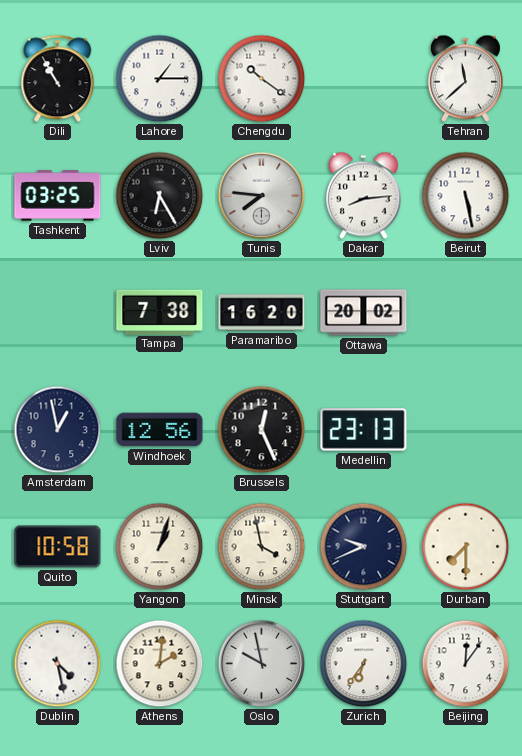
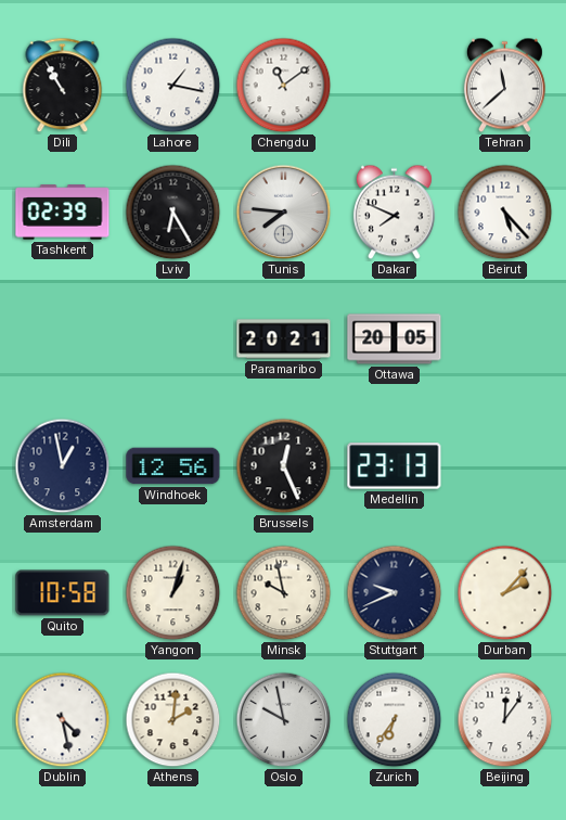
Lahore: 1:15 -> 1:17 (173, 86)
Chengdu: 10:21 -> 11:09 (284, 86)
Tashkent: 03:25 -> 02:39 (63, 213)
Dakar: 8:14 -> 7:49 (394, 213)
Beirut: 5:28 -> 5:23 (505, 213)
Tampa: 7:38 -> none (160, 312)
Paramaribo: 16:20 -> 20:21 (284, 339)
Ottawa: 20:02 -> 20:05 (395, 339)
Minsk: 3:58 -> 9:58 (284, 593)
Durban: 7:30 -> 2:07 (505, 593)
